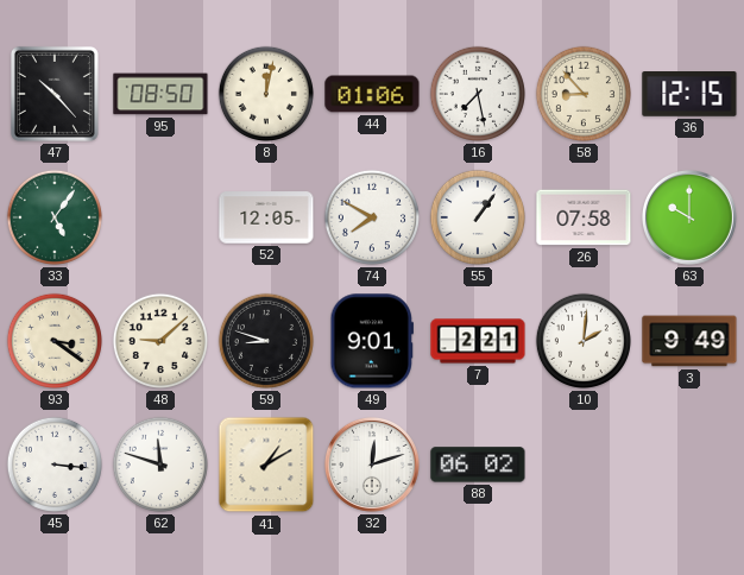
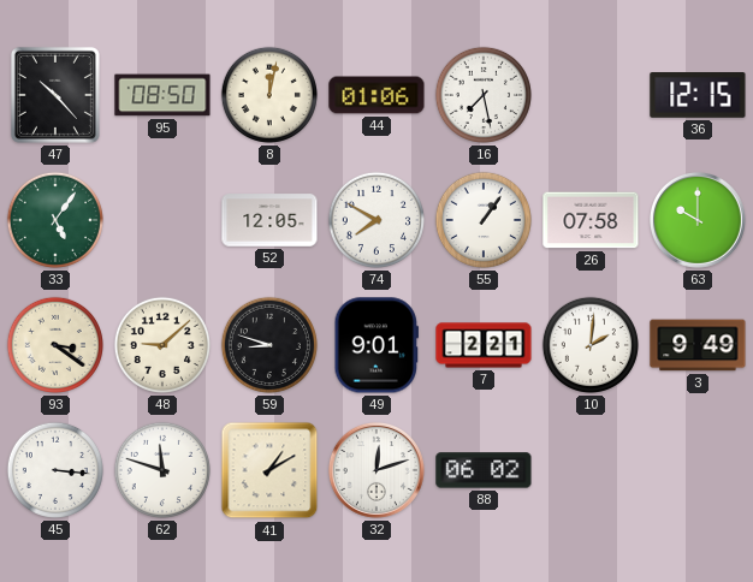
58: 8:53 -> none (584, 94)
